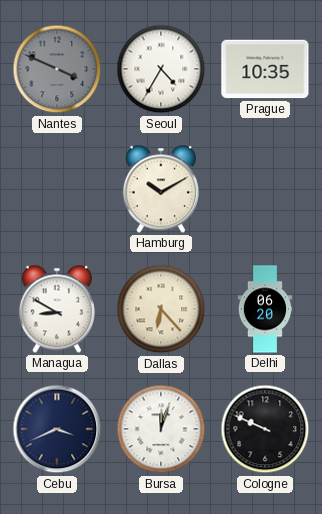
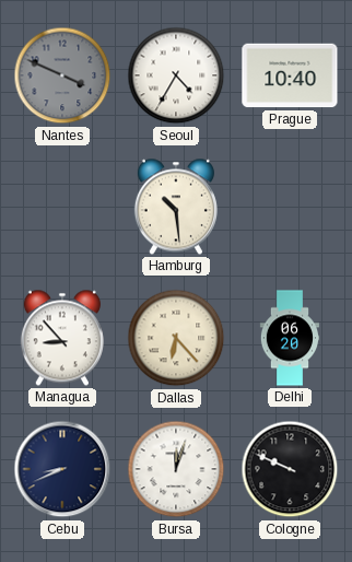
Prague: 10:35 -> 10:40 (290, 75)
Hamburg: 10:10 -> 10:29 (176, 207)
Managua: 8:50 -> 8:53 (62, 338)
Cebu: 3:41 -> 8:41 (62, 469)
